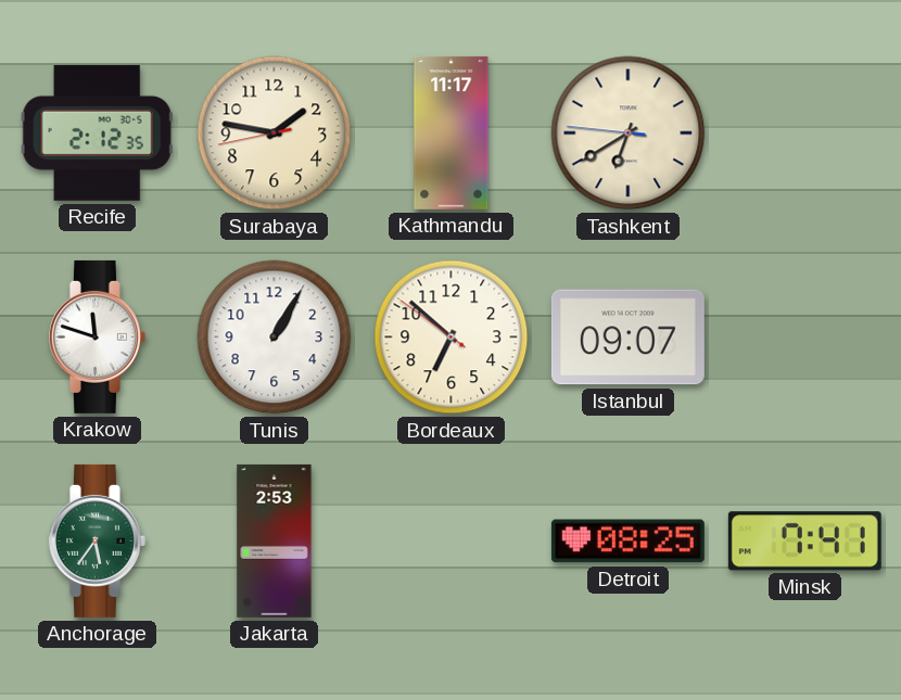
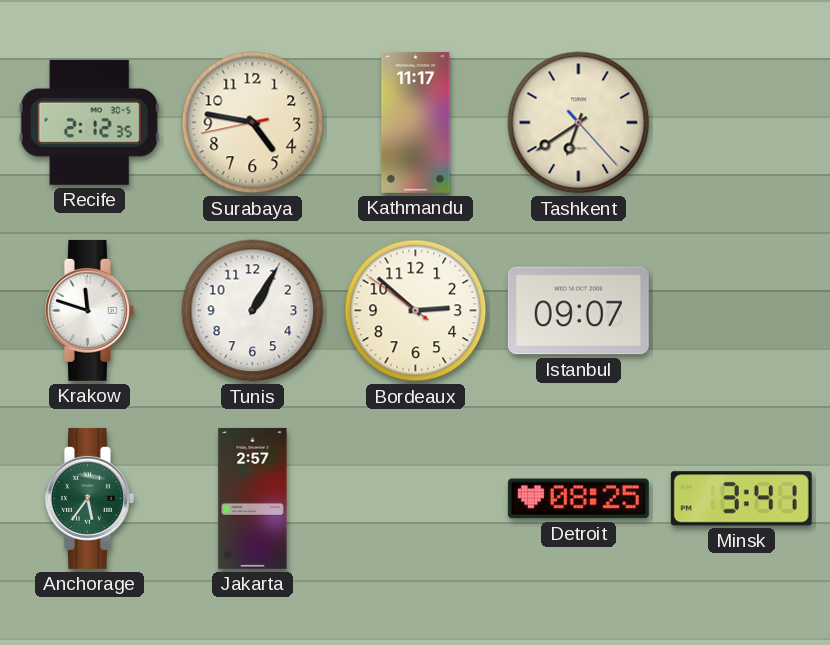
Surabaya: 1:46 -> 4:46 (253, 123)
Tashkent: 6:39:46 -> 6:39:23 (579, 123)
Bordeaux: 6:51 -> 2:51 (416, 311)
Jakarta: 2:53 -> 2:57 (253, 498)
Minsk: 7:41 -> 3:41 (741, 499)
